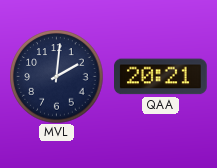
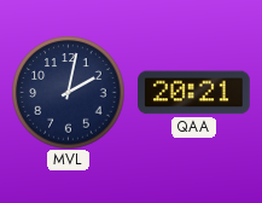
MVL: 2:01 -> 2:02 (68, 92)
